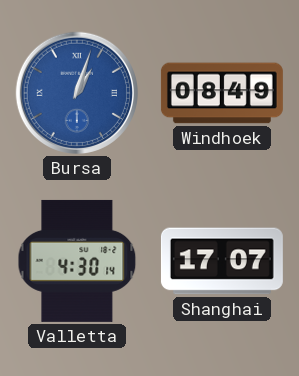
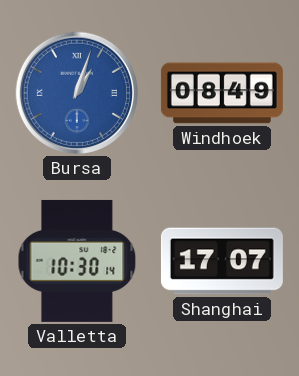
Valletta: 4:30 -> 10:30 (77, 261)
